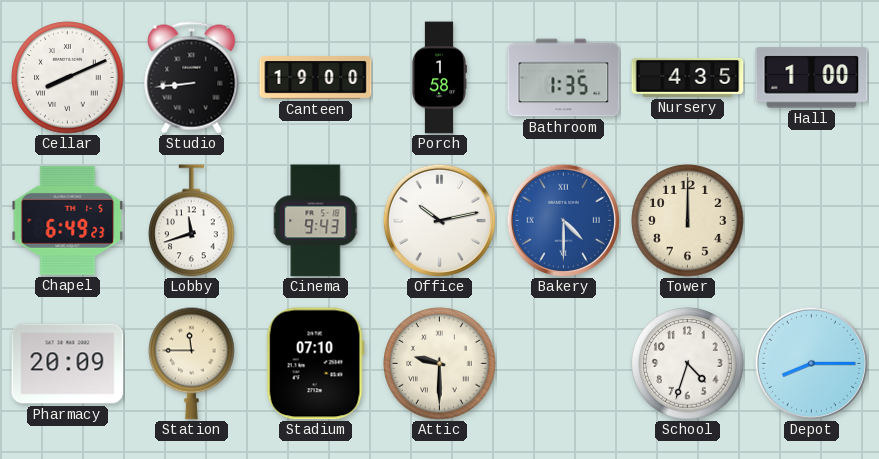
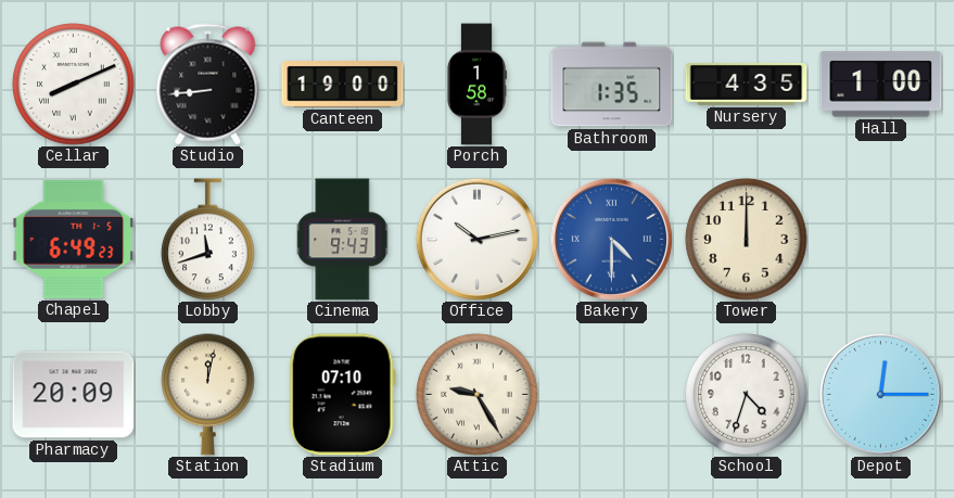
Station: 11:45 -> 12:02 (208, 394)
Attic: 9:30 -> 9:25 (478, 395)
Depot: 8:15 -> 12:15 (880, 394)
